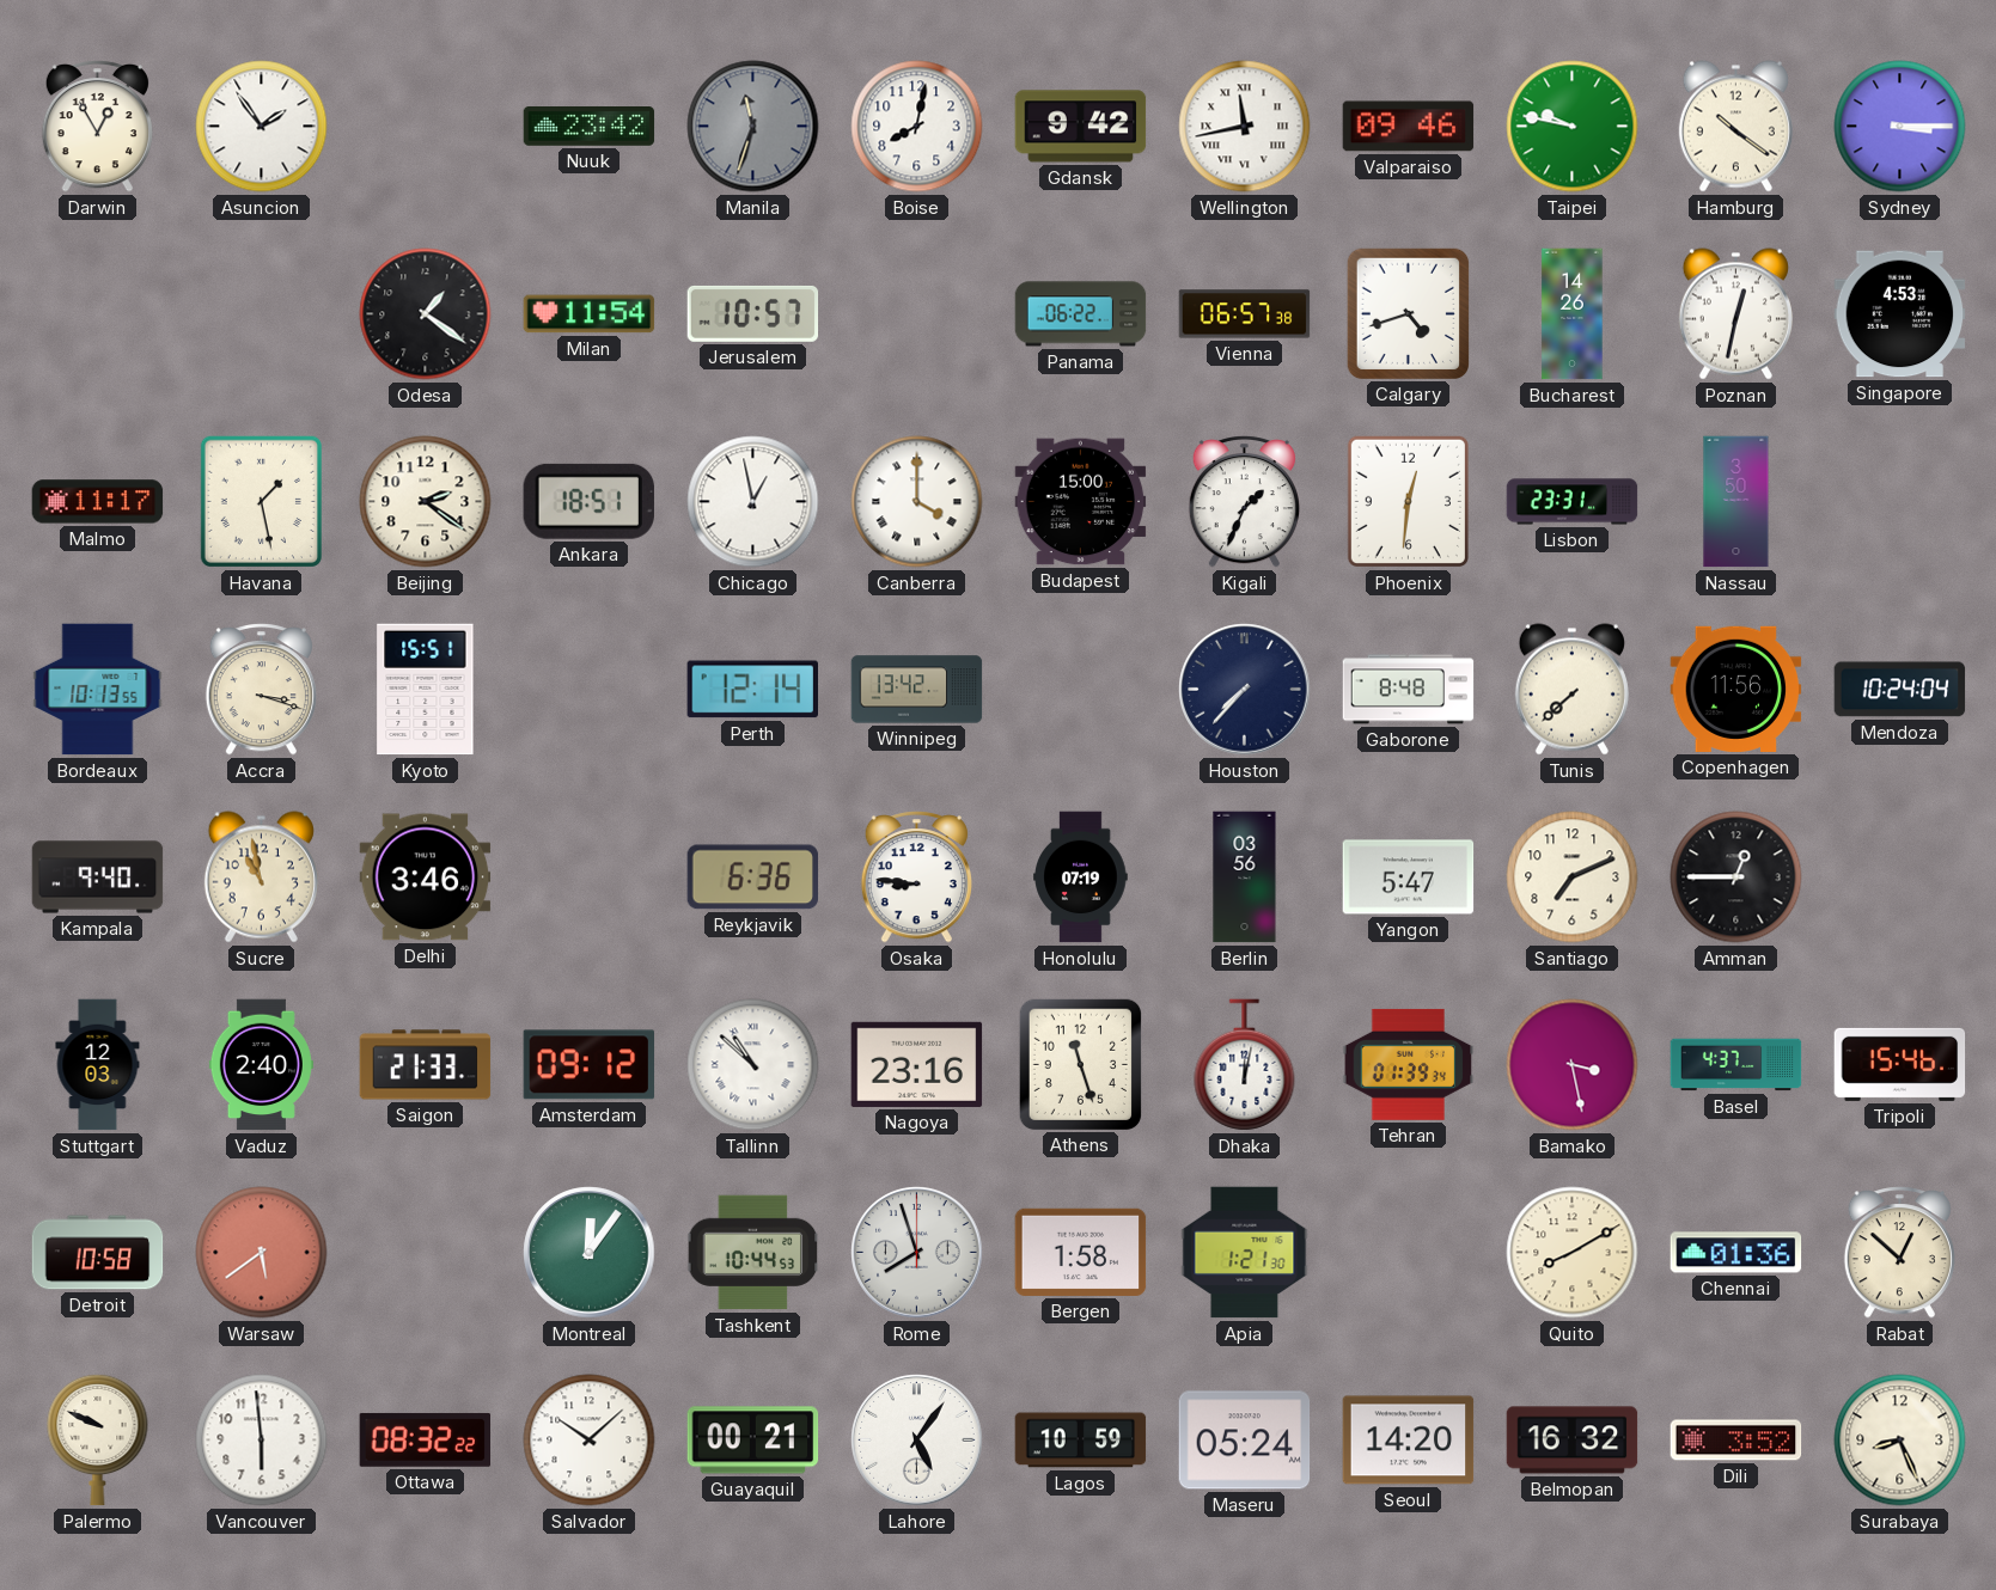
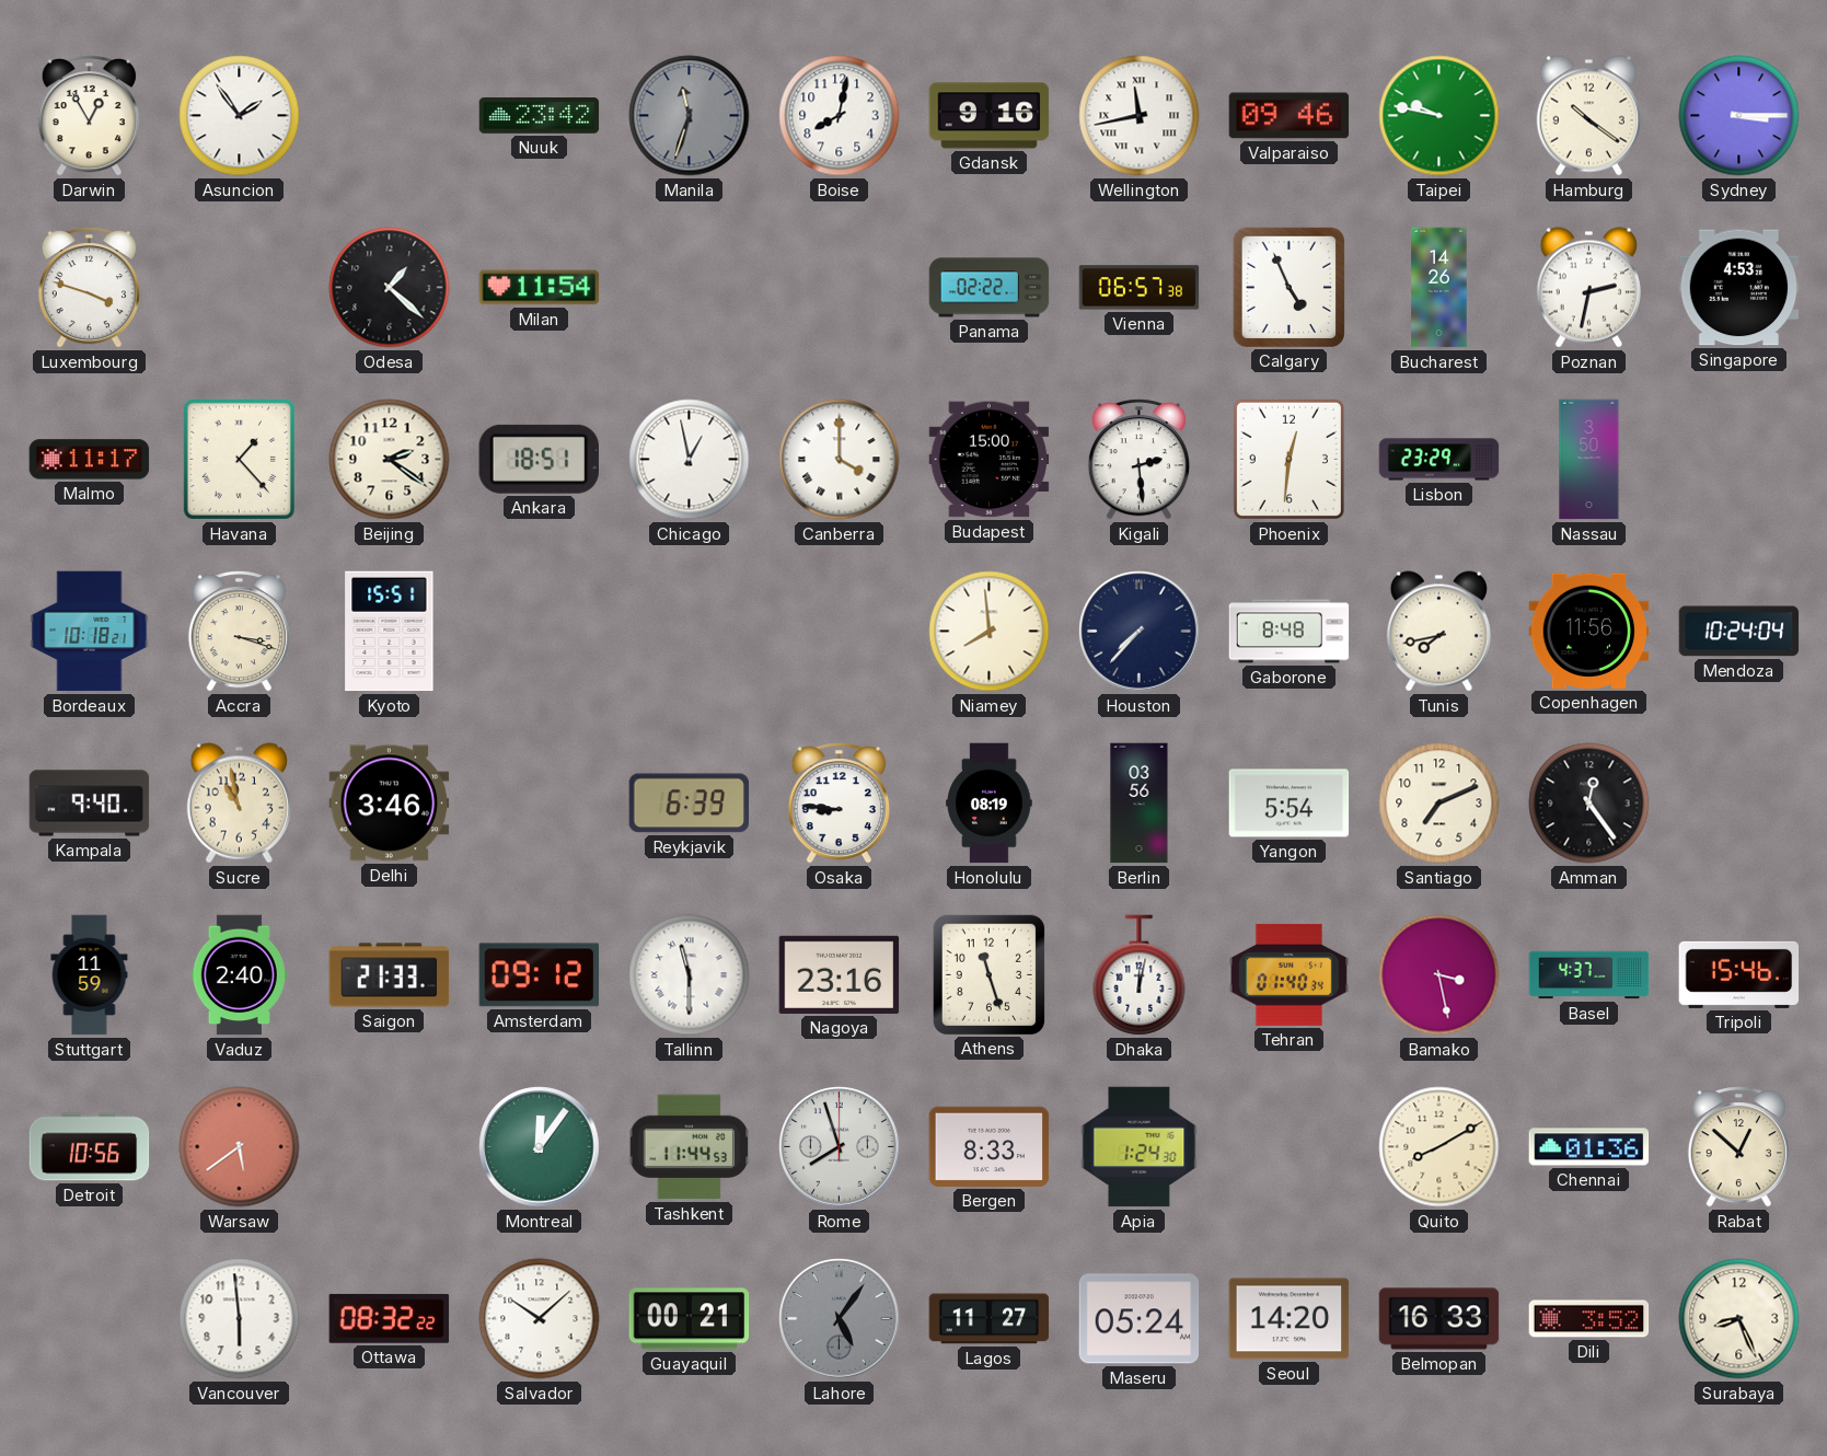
Gdansk: 9:42 -> 9:16 (990, 116)
Luxembourg: none -> 3:48 (89, 288)
Odesa: 1:21 -> 1:22 (390, 288)
Jerusalem: 10:57 -> none (753, 313)
Panama: 06:22 -> 02:22 (990, 288)
Calgary: 4:42 -> 4:56 (1288, 287)
Poznan: 12:32 -> 2:32 (1588, 288)
Havana: 1:28 -> 1:23 (239, 459)
Kigali: 1:34 -> 2:29 (1138, 460)
Lisbon: 23:31 -> 23:29 (1439, 460)
Bordeaux: 10:13 -> 10:18 (90, 632)
Perth: 12:14 -> none (752, 690)
Winnipeg: 13:42 -> none (917, 690)
Niamey: none -> 7:59 (990, 632)
Tunis: 7:38 -> 7:43 (1438, 632)
Reykjavik: 6:36 -> 6:39 (690, 804)
Honolulu: 07:19 -> 08:19 (990, 804)
Yangon: 5:47 -> 5:54 (1290, 804)
Amman: 12:45 -> 12:24 (1589, 804)
Stuttgart: 12:03 -> 11:59 (90, 975)
Tallinn: 10:52 -> 11:30 (690, 975)
Tehran: 01:39 -> 01:40 (1290, 974)
Detroit: 10:58 -> 10:56 (90, 1147)
Tashkent: 10:44 -> 11:44 (690, 1147)
Bergen: 1:58 -> 8:33 (990, 1146)
Apia: 1:21 -> 1:24 (1140, 1147)
Palermo: 9:49 -> none (98, 1439)
Lahore dial: white -> grey (840, 1319)
Lagos: 10:59 -> 11:27 (990, 1319)
Belmopan: 16:32 -> 16:33 (1439, 1319)
